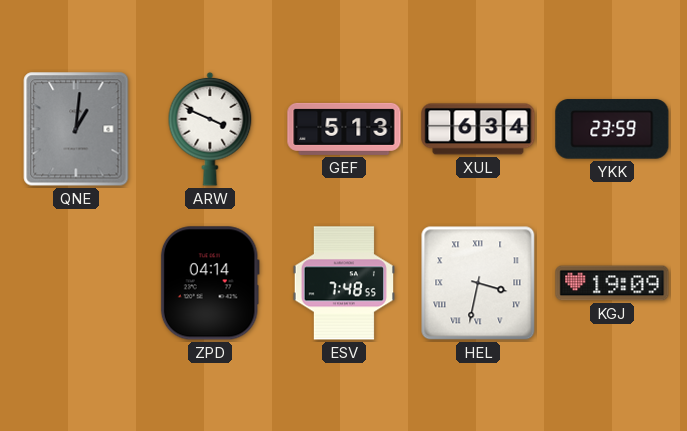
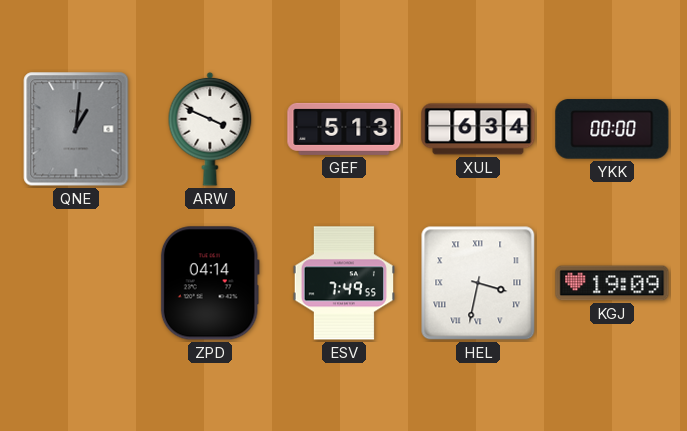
YKK: 23:59 -> 00:00 (612, 129)
ESV: 7:48 -> 7:49 (343, 283)
